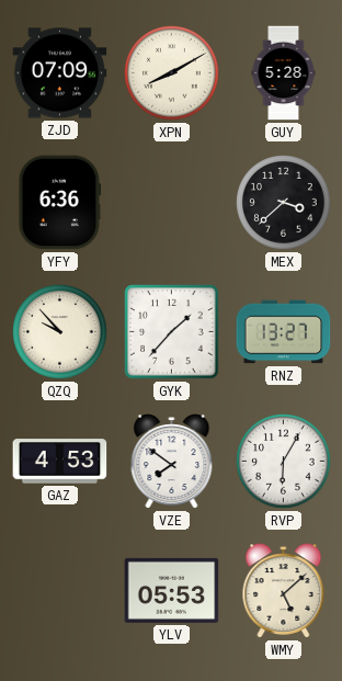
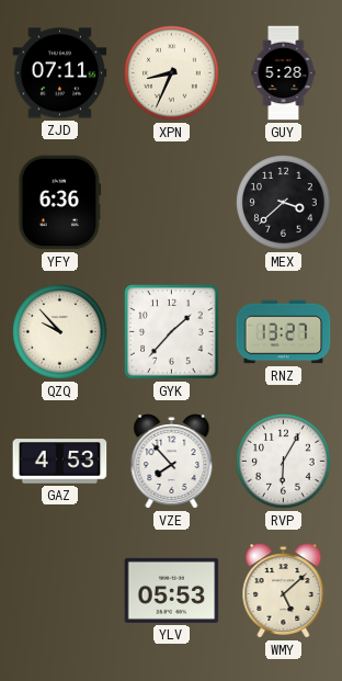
ZJD: 07:09 -> 07:11 (60, 73)
XPN: 8:10 -> 8:34 (172, 73)
VZE: 7:51 -> 7:53 (172, 462)
